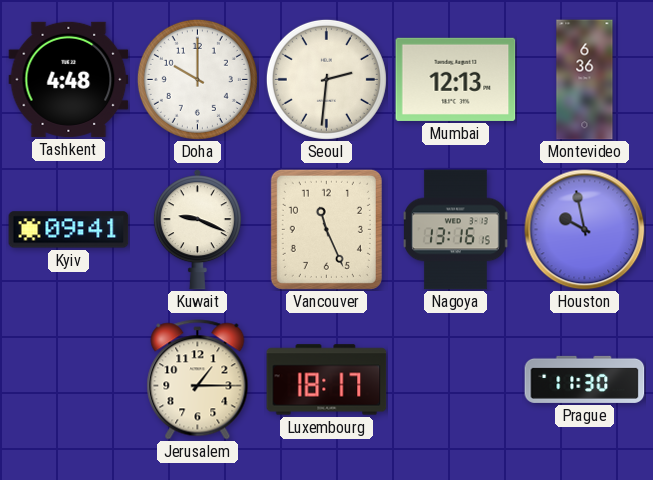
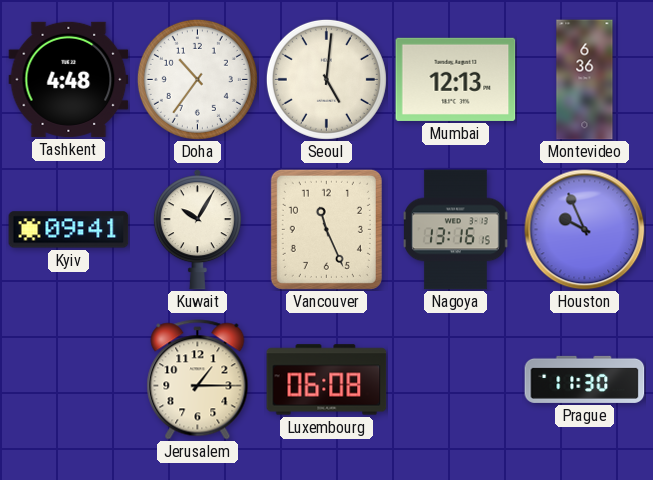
Doha: 10:00 -> 10:36 (197, 79)
Seoul: 2:31 -> 5:01 (326, 79)
Kuwait: 9:19 -> 10:05 (197, 230)
Houston: 9:58 -> 9:56 (585, 230)
Luxembourg: 18:17 -> 06:08 (327, 380)
